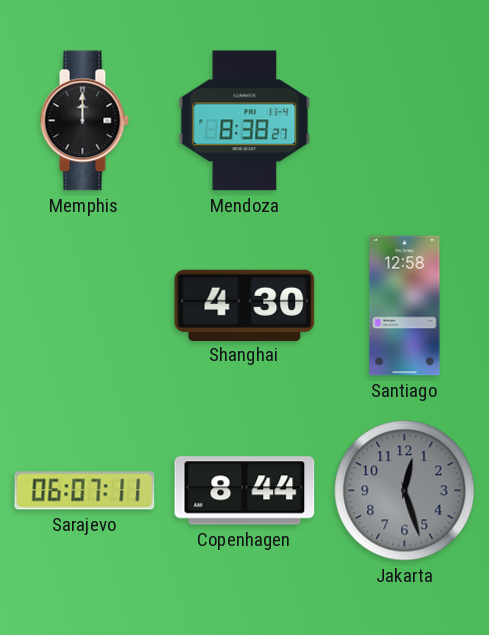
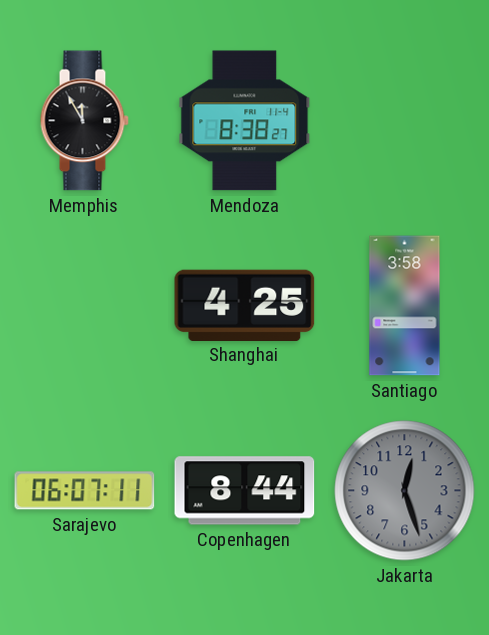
Memphis: 12:00 -> 11:55 (84, 121)
Shanghai: 4:30 -> 4:25 (245, 305)
Santiago: 12:58 -> 3:58 (405, 306)
